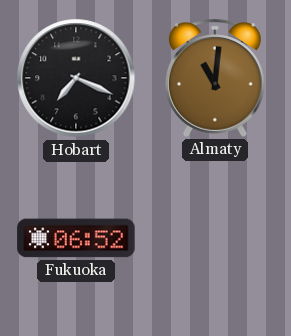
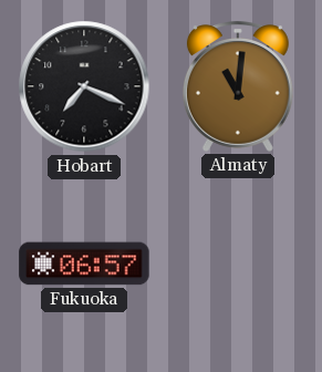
Fukuoka: 06:52 -> 06:57 (84, 263)
